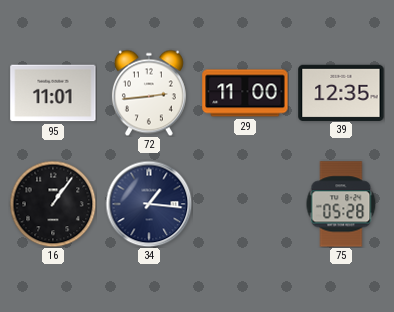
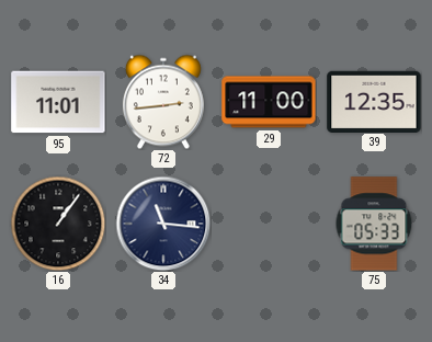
34: 1:16 -> 11:16 (163, 224)
75: 05:28 -> 05:33 (374, 224)
